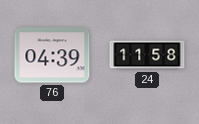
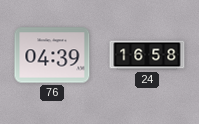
24: 11:58 -> 16:58 (147, 55)
